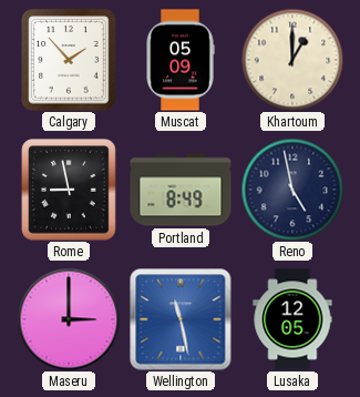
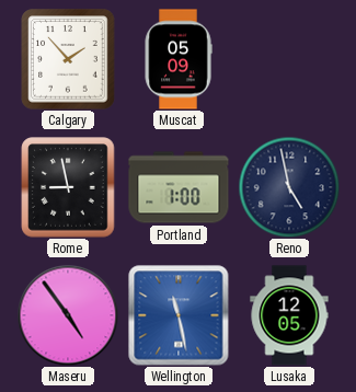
Khartoum: 1:00 -> none (292, 60)
Portland: 8:49 -> 1:00 (179, 187)
Maseru: 3:00 -> 4:54 (68, 315)
